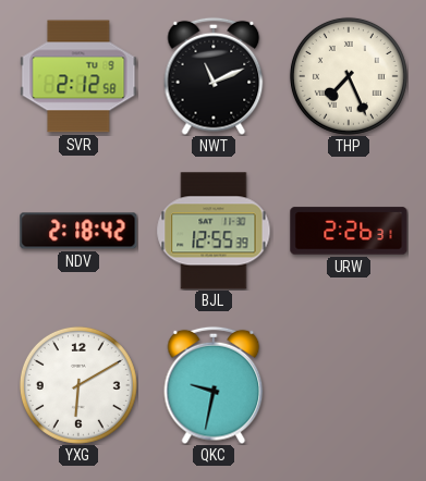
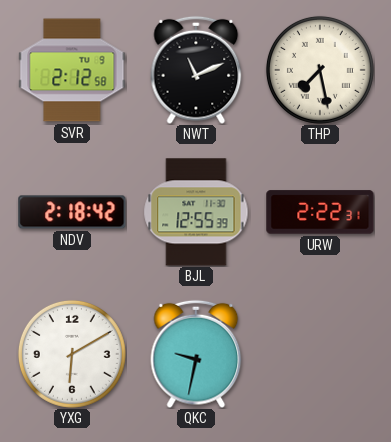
THP: 7:26 -> 7:28 (320, 70)
URW: 2:26 -> 2:22 (320, 212)
